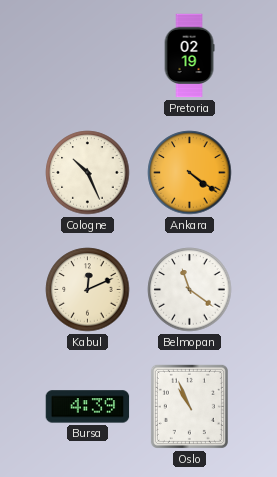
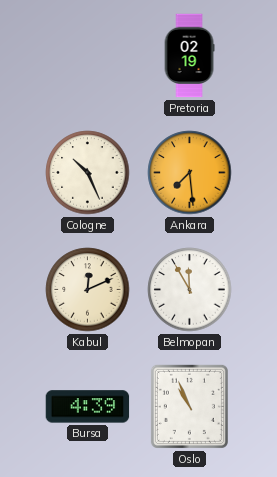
Ankara: 4:21 -> 7:29 (190, 173)
Belmopan: 11:21 -> 11:55 (190, 290)
